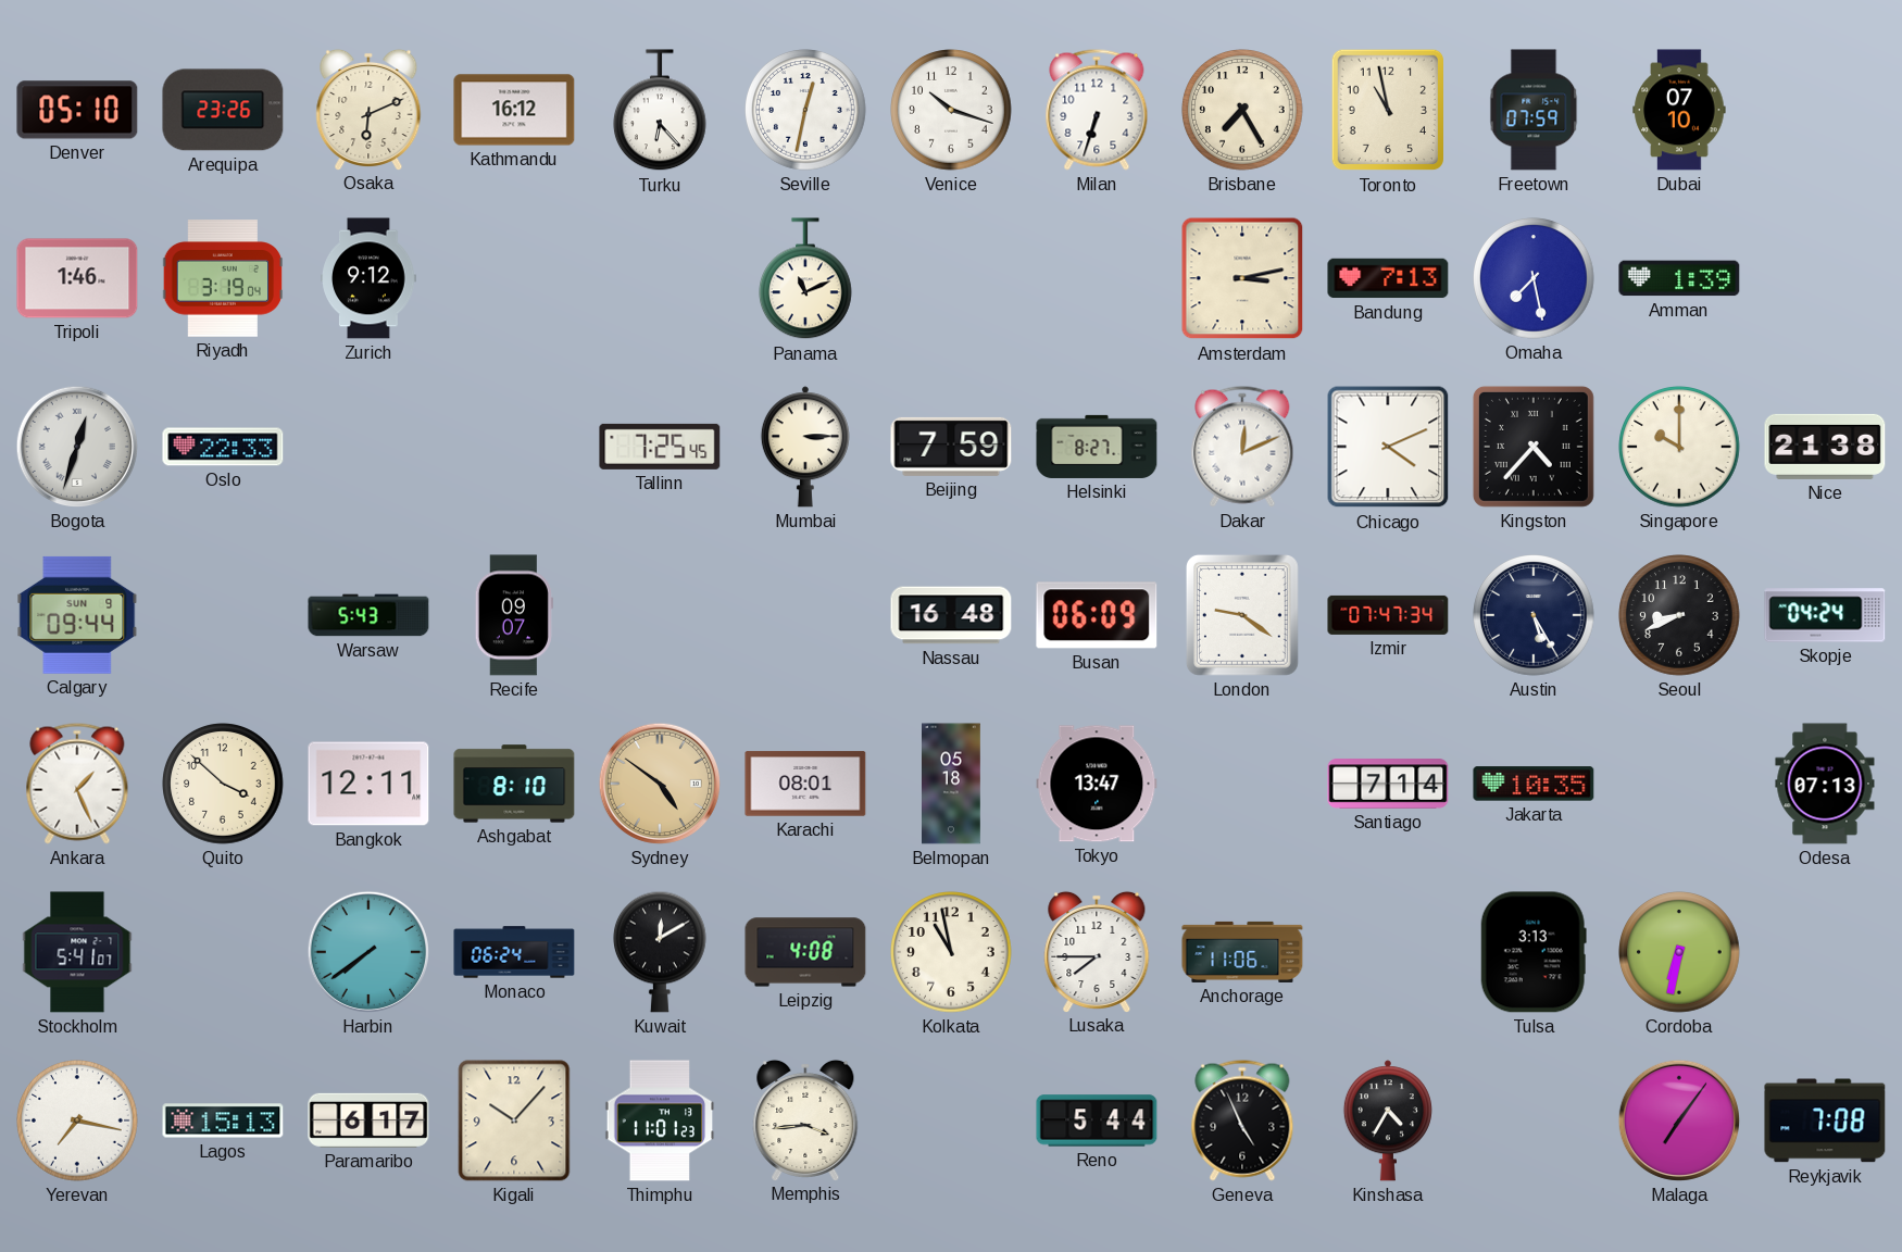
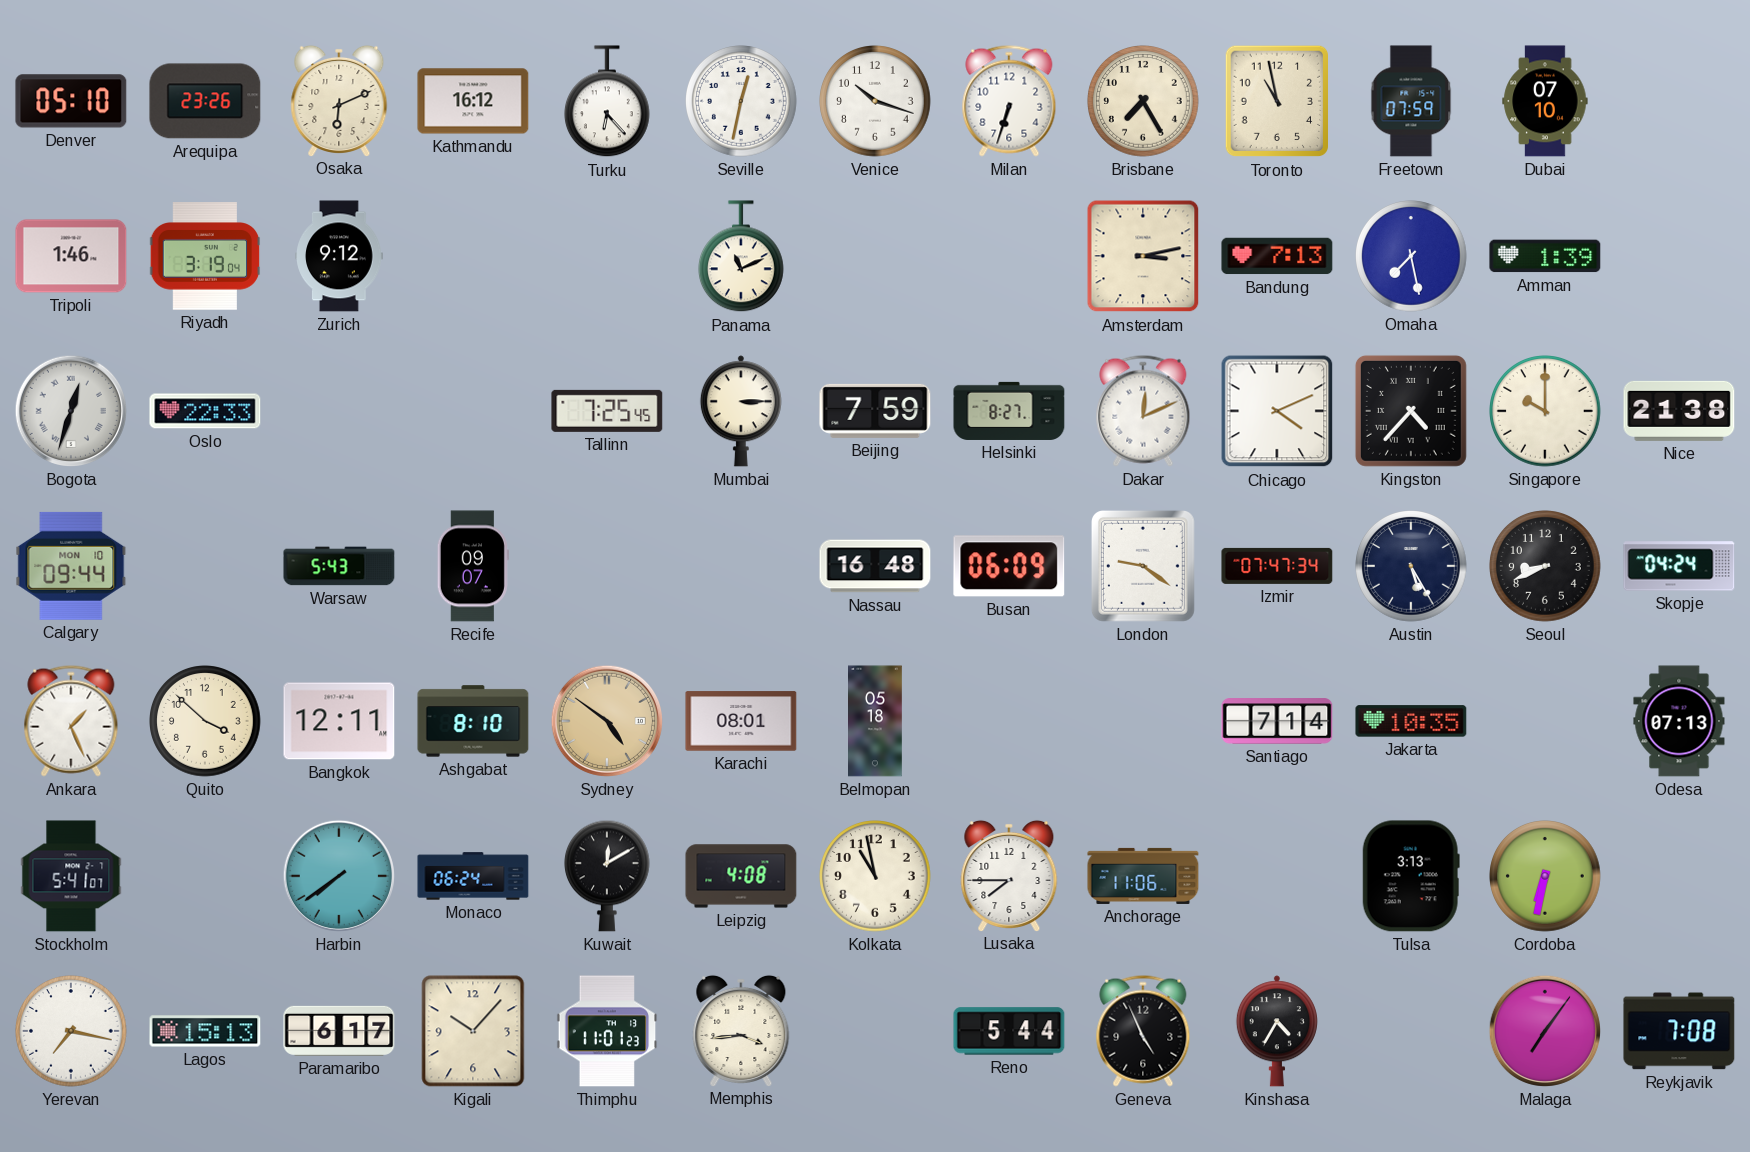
Calgary date: SUN 9 -> MON 10 (71, 566)
Tokyo: 13:47 -> none (1097, 784)
